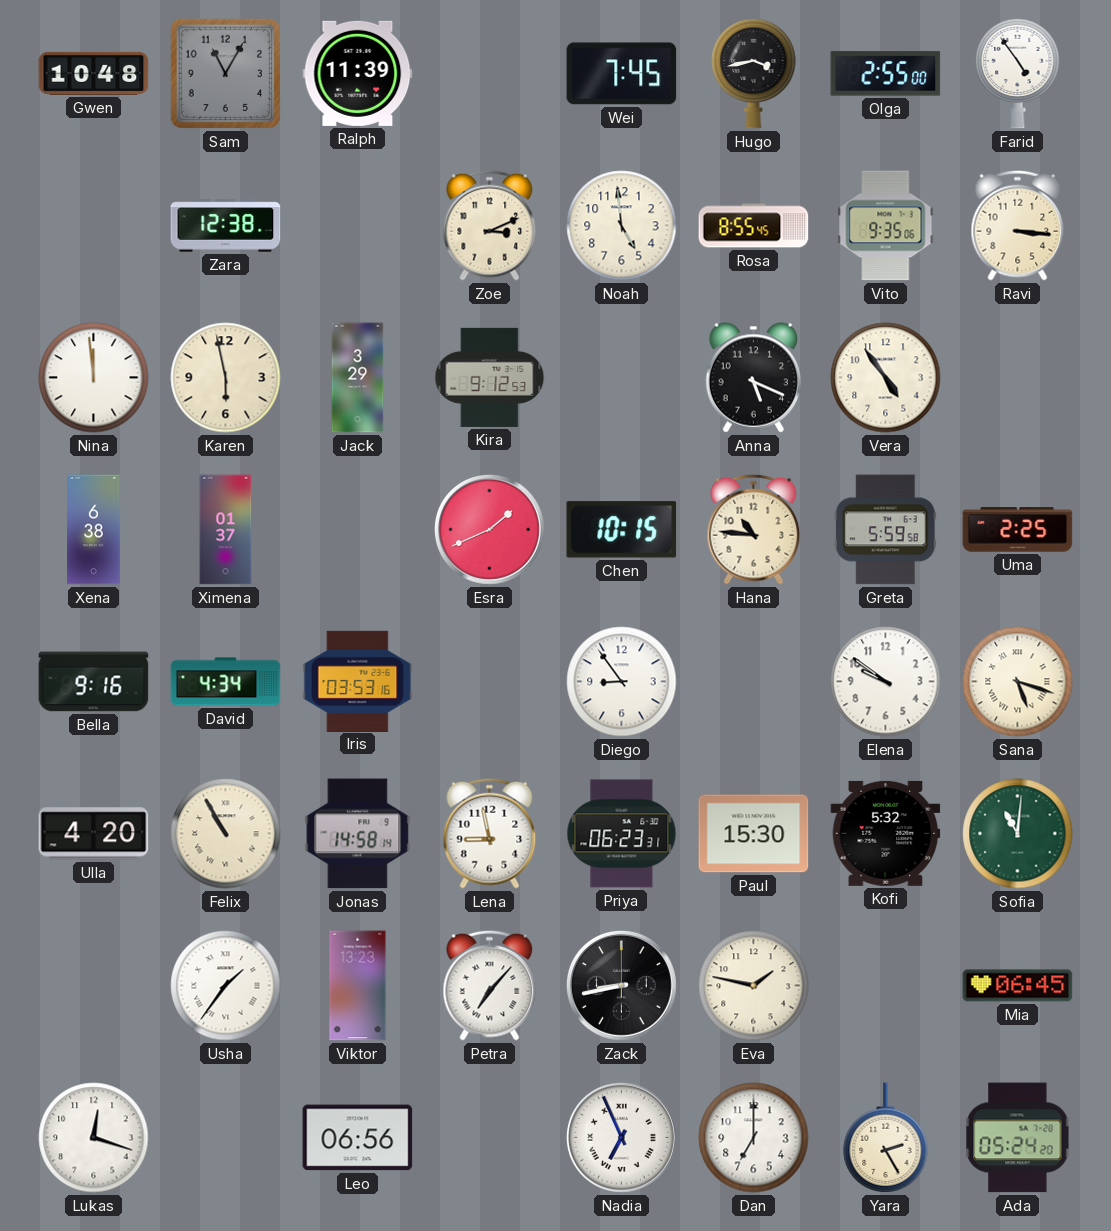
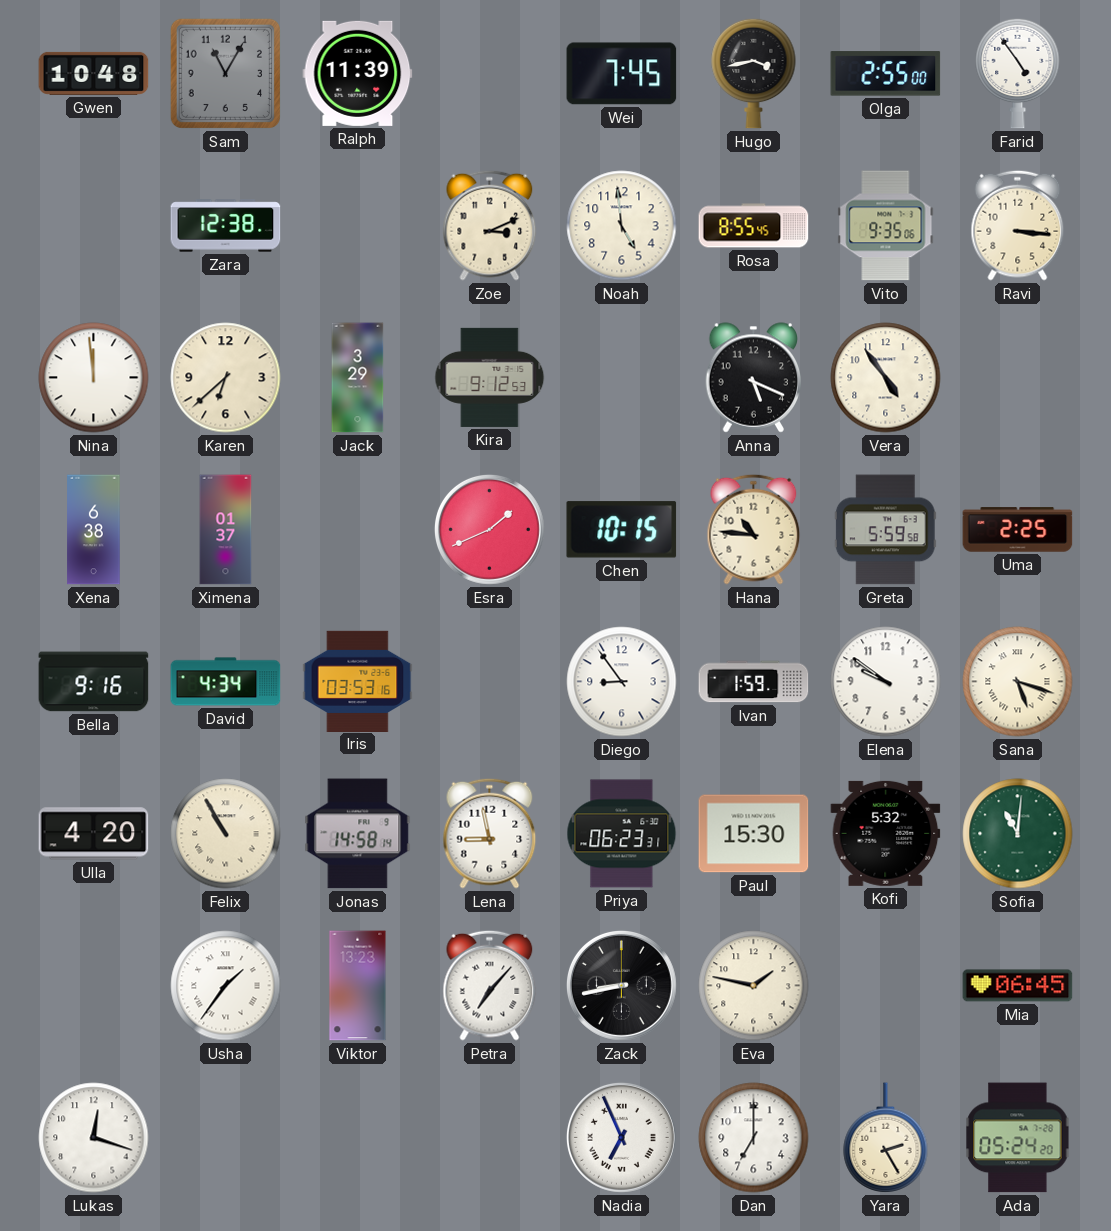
Karen: 5:58 -> 6:38 (226, 378)
Ivan: none -> 1:59 (754, 682)
Leo: 06:56 -> none (358, 1138)
